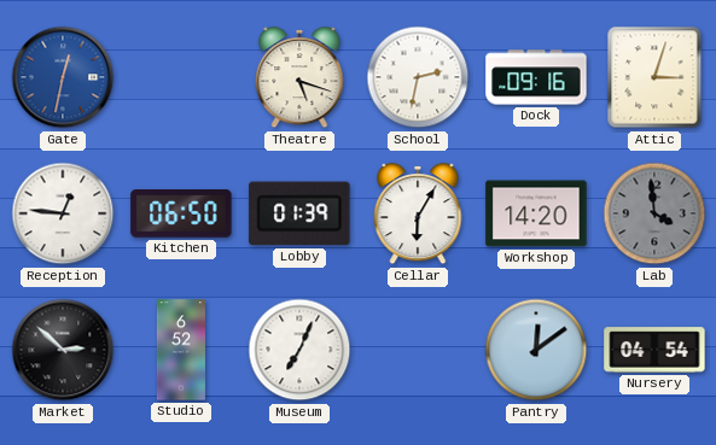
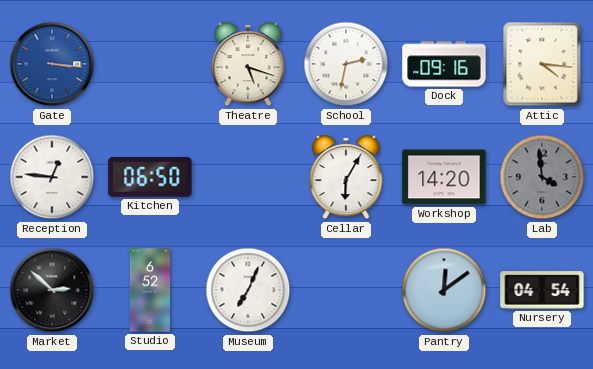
Gate: 12:32 -> 3:16 (52, 64)
Attic: 3:03 -> 4:16 (542, 64)
Lobby: 01:39 -> none (299, 213)
